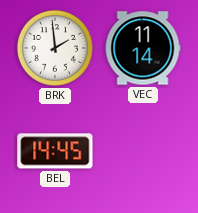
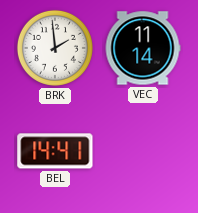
BEL: 14:45 -> 14:41 (55, 151)
